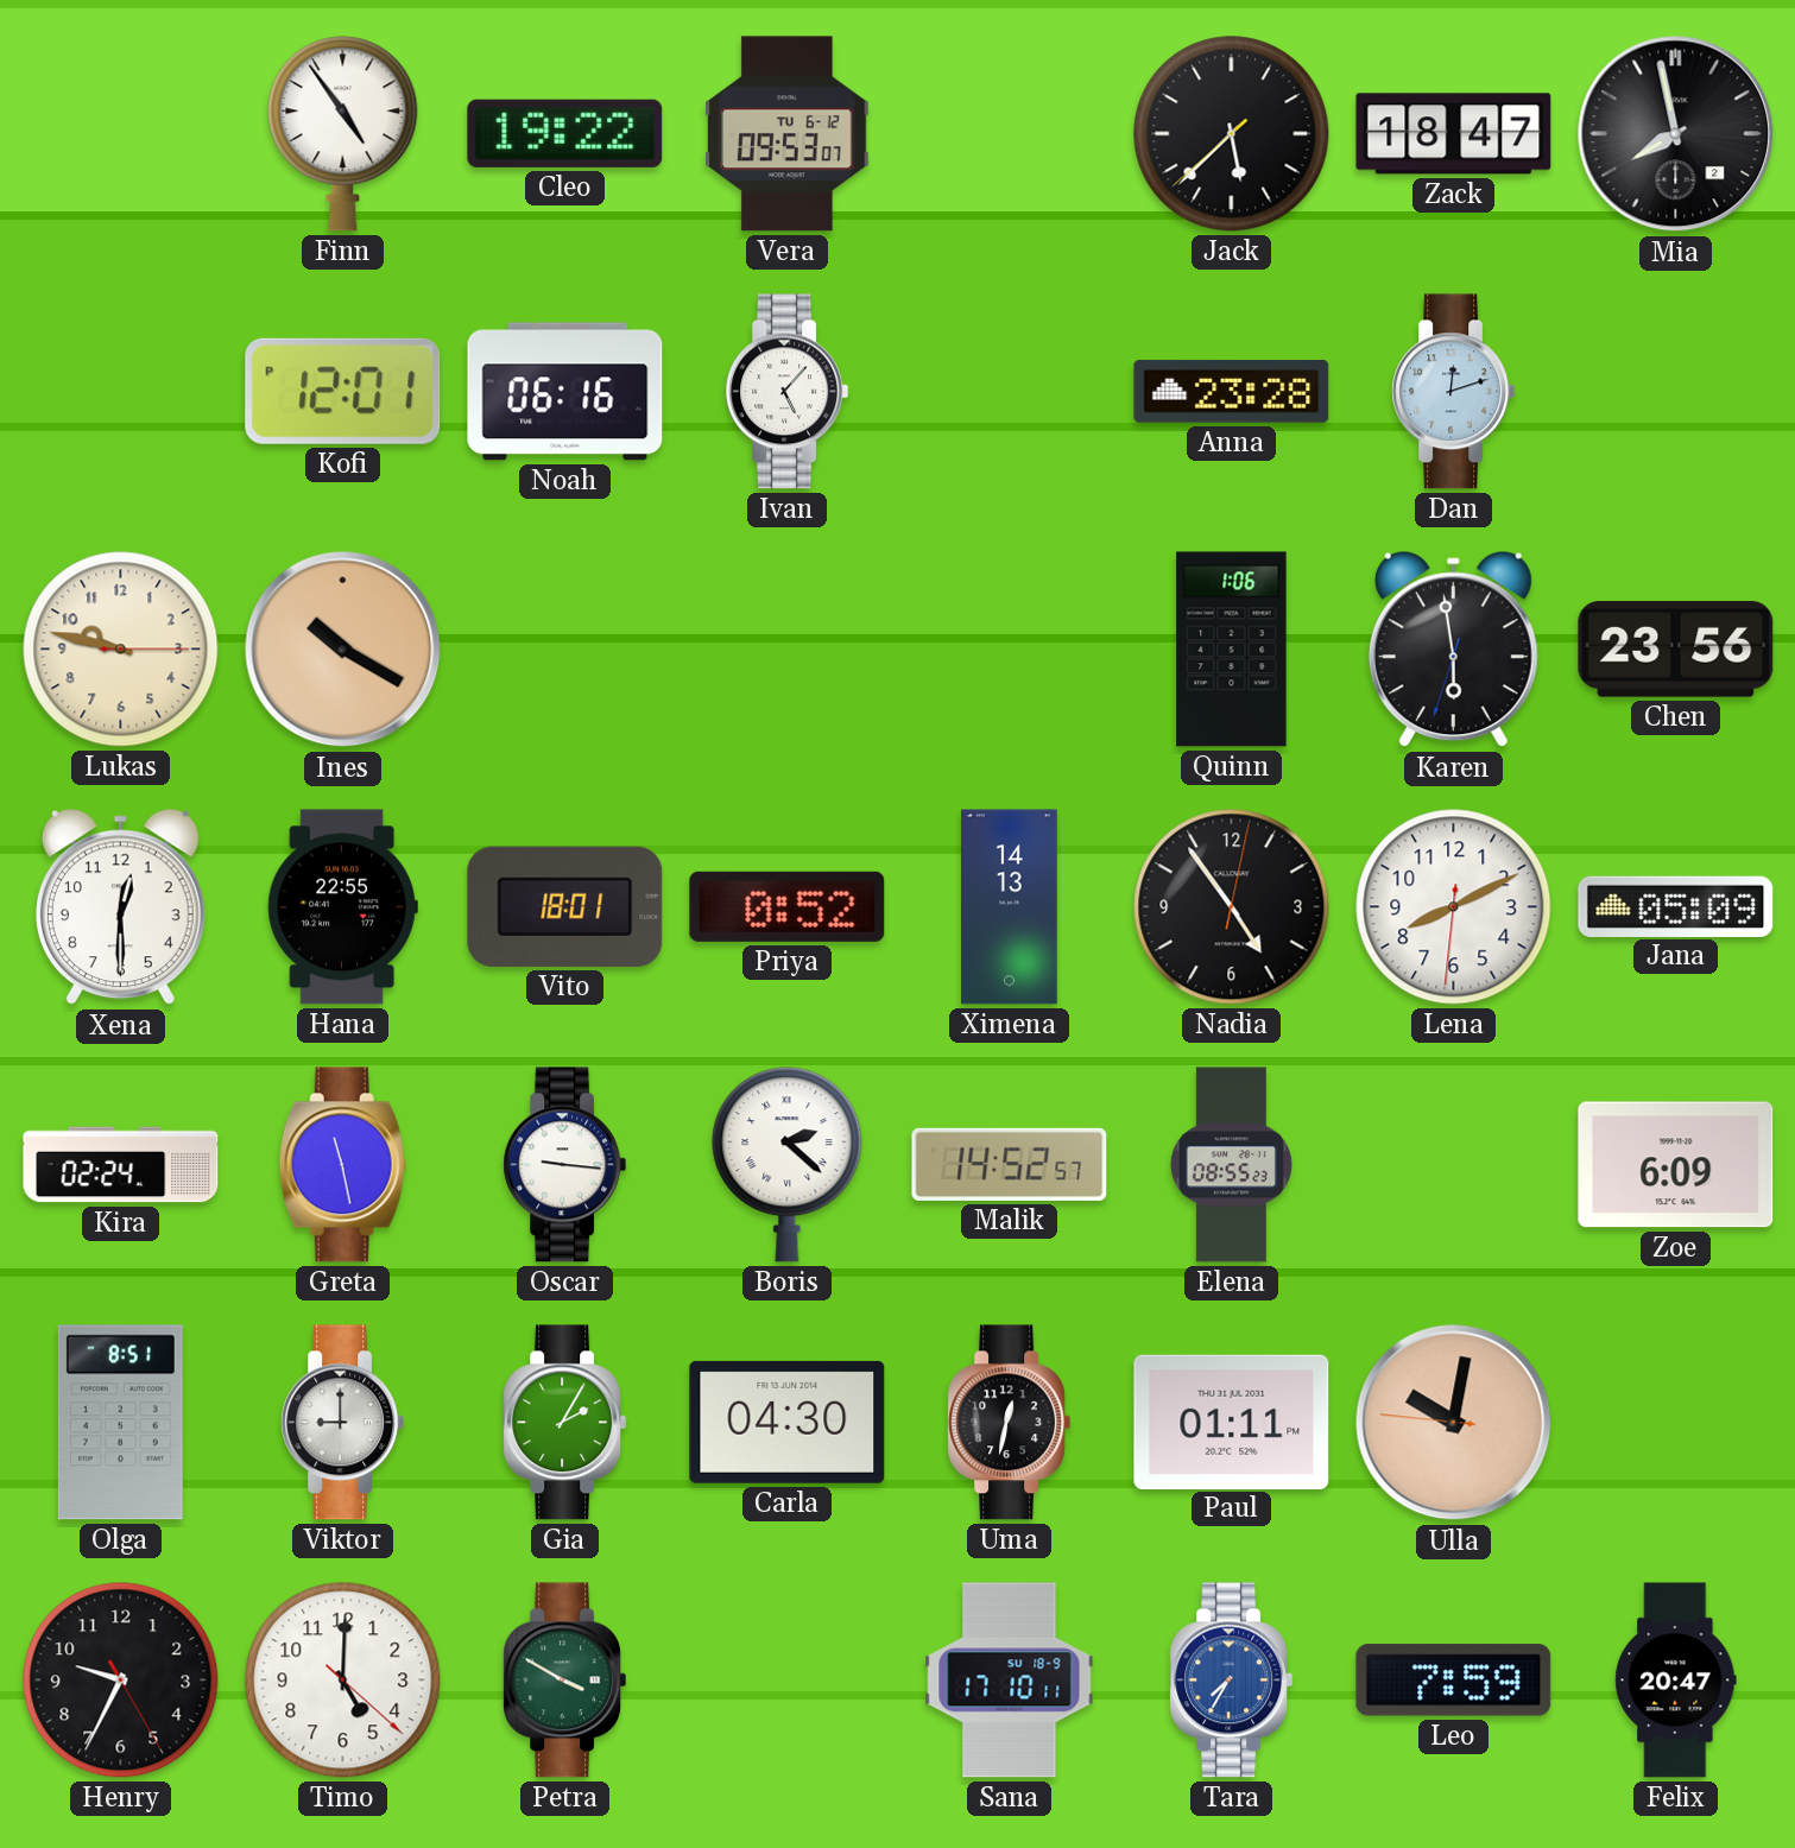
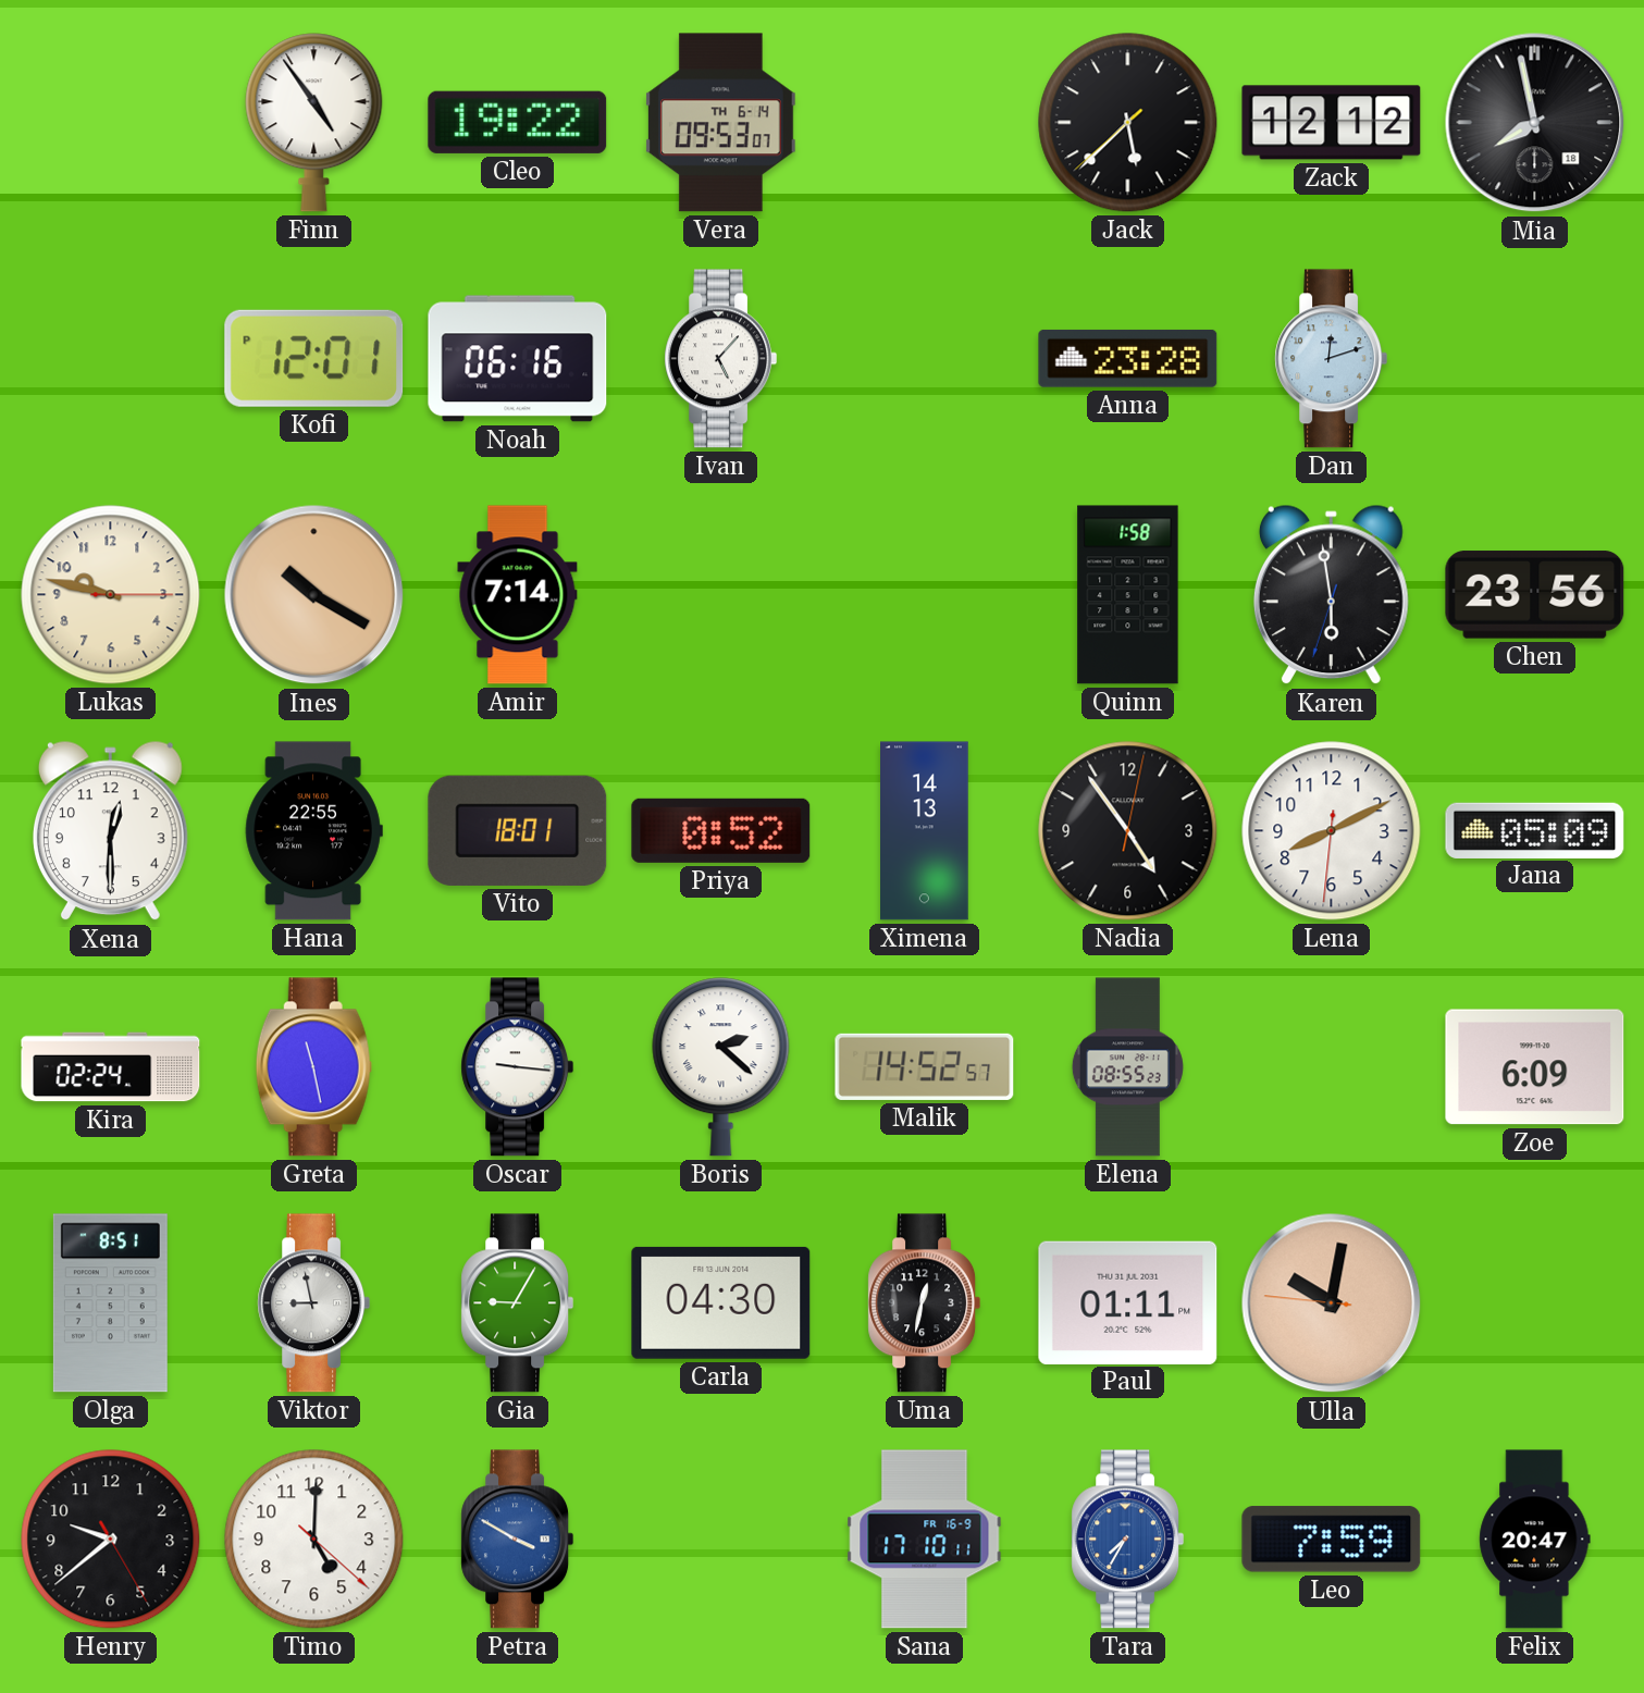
Vera date: TU 6-12 -> TH 6-14 (720, 123)
Zack: 18:47 -> 12:12 (1332, 123)
Mia date: 2 -> 18 (1535, 123)
Amir: none -> 7:14 (518, 595)
Quinn: 1:06 -> 1:58 (1128, 595)
Viktor: 9:00 -> 8:58 (314, 1303)
Gia: 2:05 -> 9:05 (518, 1303)
Henry: 9:34 -> 9:38 (111, 1540)
Petra dial: green -> blue (518, 1540)
Sana date: SU 18-9 -> FR 16-9 (925, 1540)
